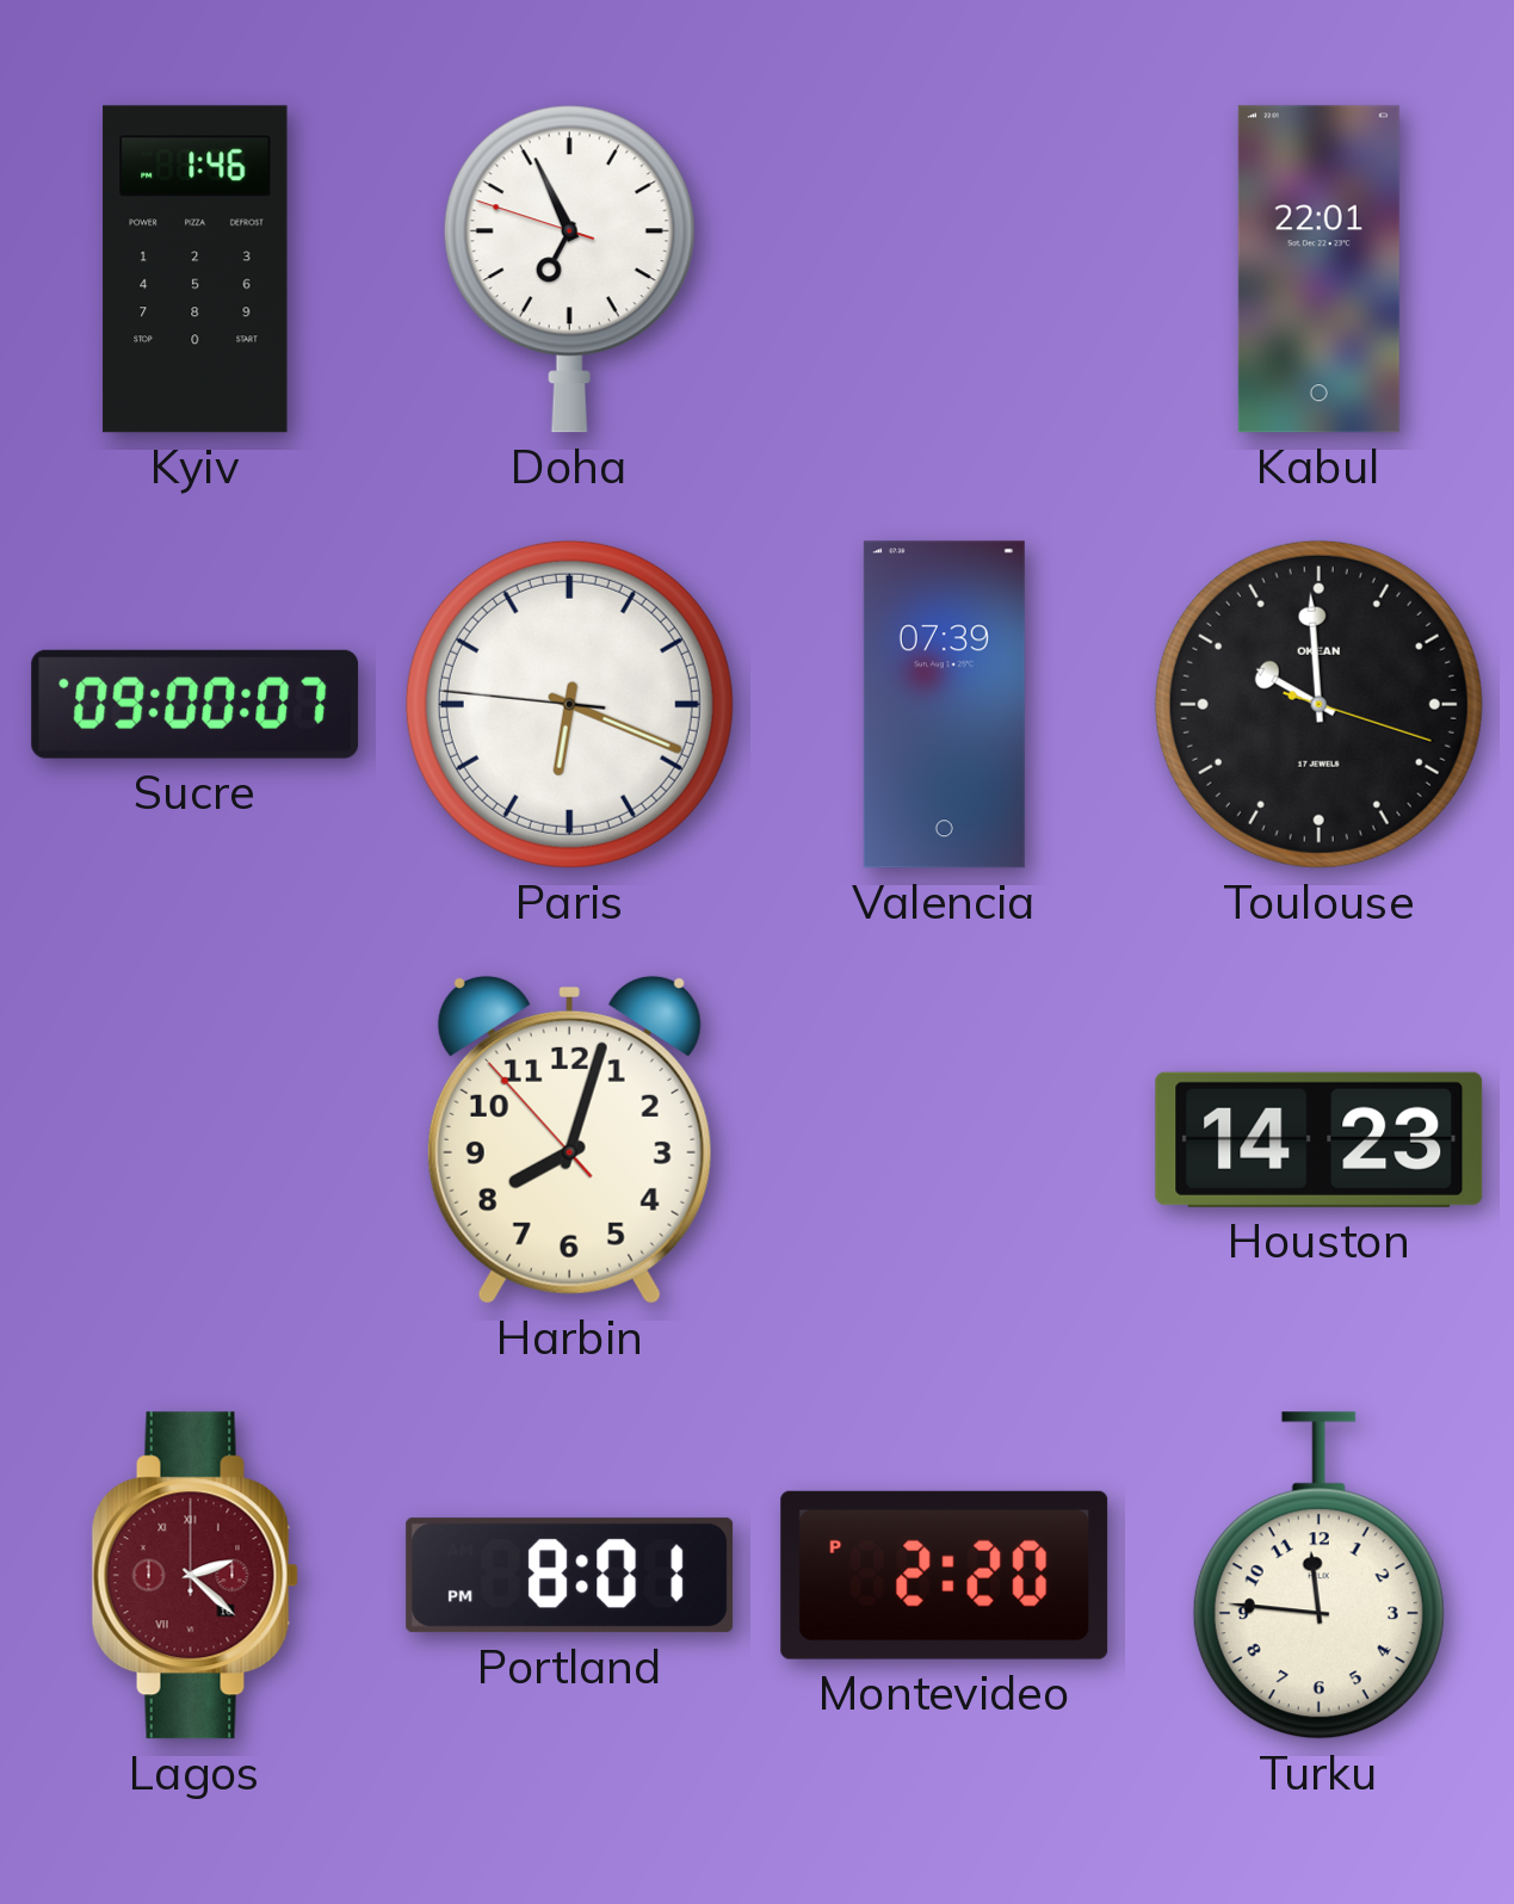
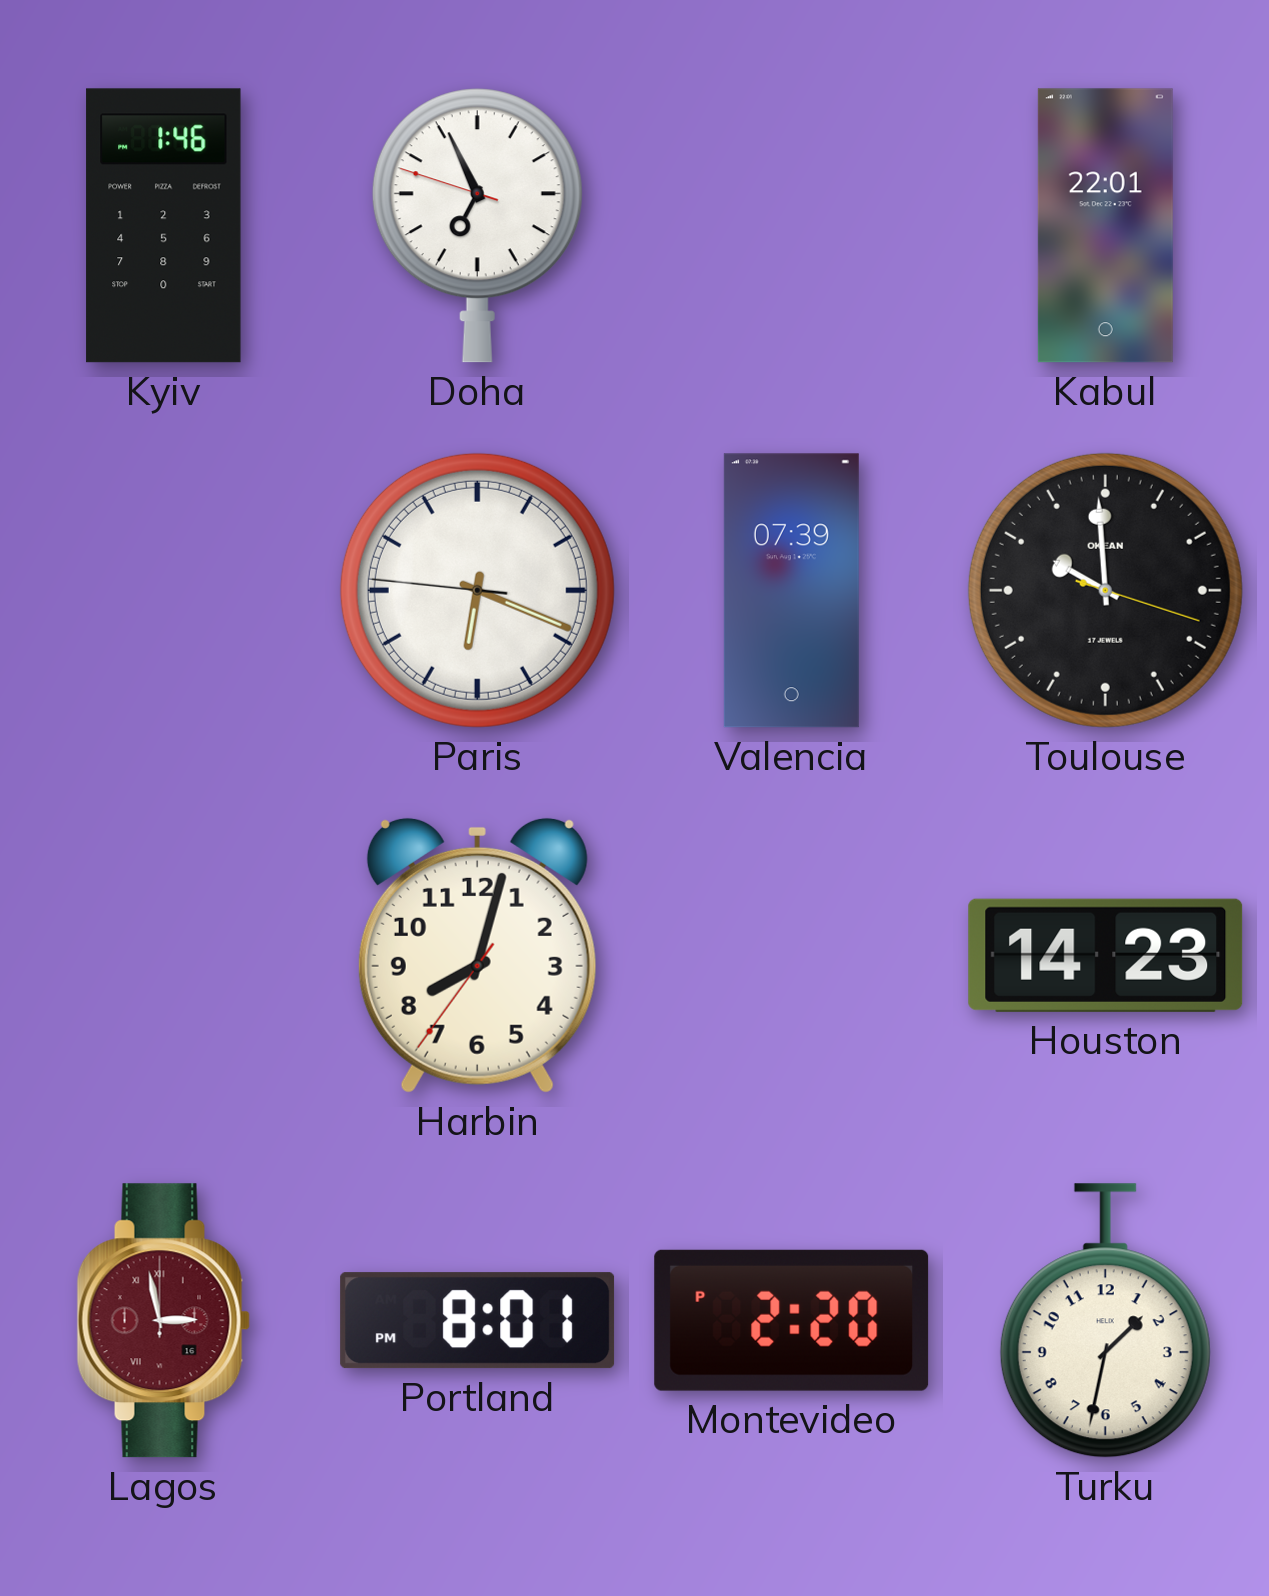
Sucre: 09:00 -> none (196, 704)
Harbin: 8:02:53 -> 8:02:36 (477, 955)
Lagos: 2:22 -> 2:58 (163, 1321)
Turku: 11:46 -> 1:32 (1105, 1321)
